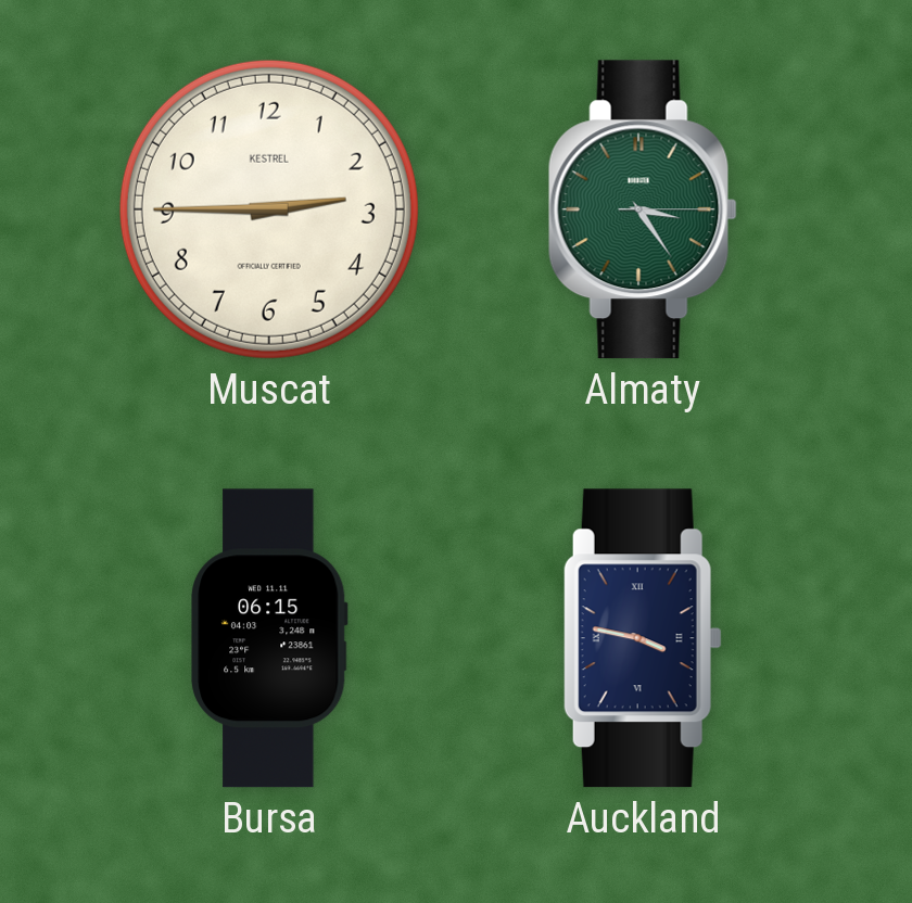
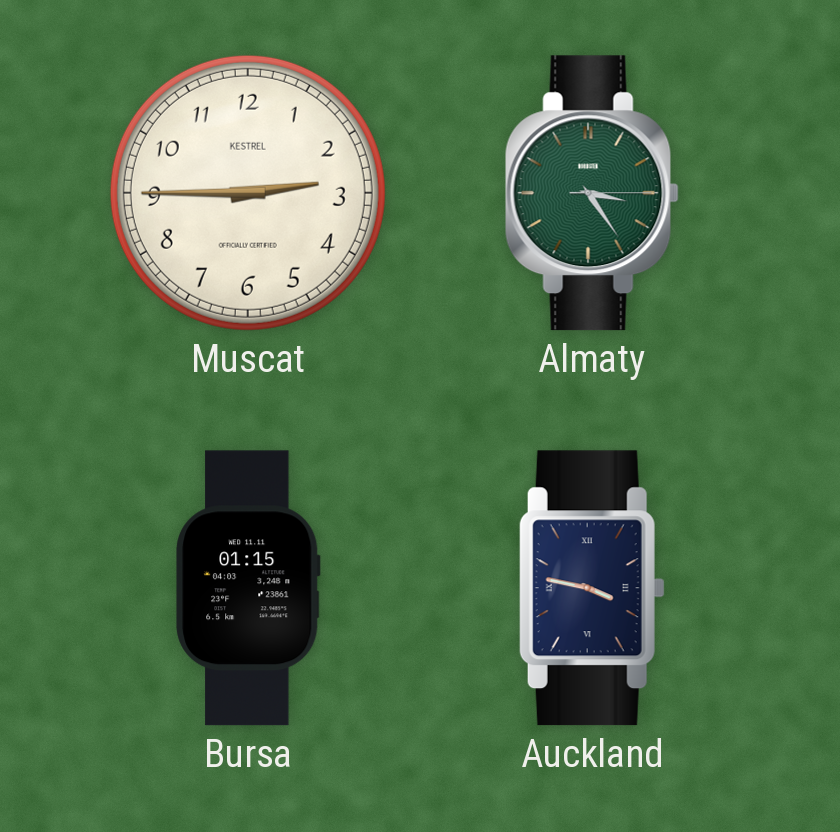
Bursa: 06:15 -> 01:15 (248, 588)
